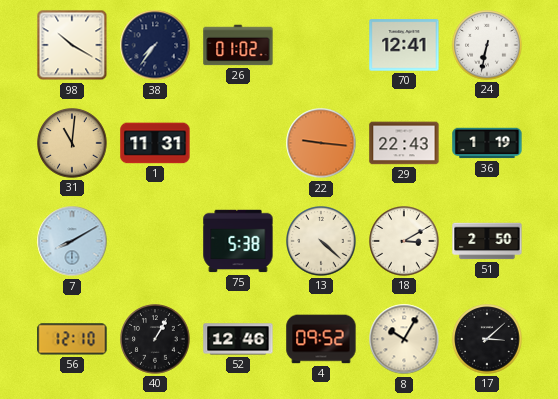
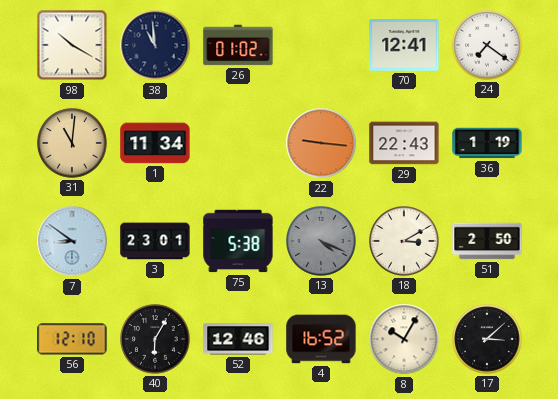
38: 7:36 -> 10:59 (155, 45)
24: 6:32 -> 7:21 (487, 45)
1: 11:31 -> 11:34 (155, 143)
7: 8:10 -> 8:51 (72, 241)
3: none -> 23:01 (155, 241)
13: 4:22 -> 4:19 (321, 241)
13 dial: cream -> grey (321, 241)
40: 1:05 -> 6:05 (155, 339)
4: 09:52 -> 16:52 (321, 339)
